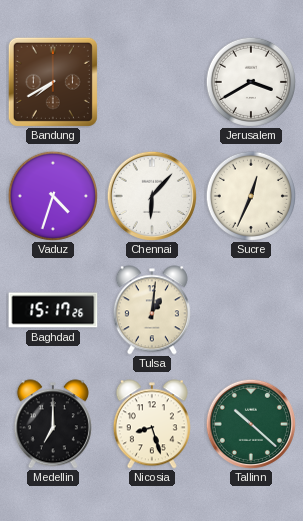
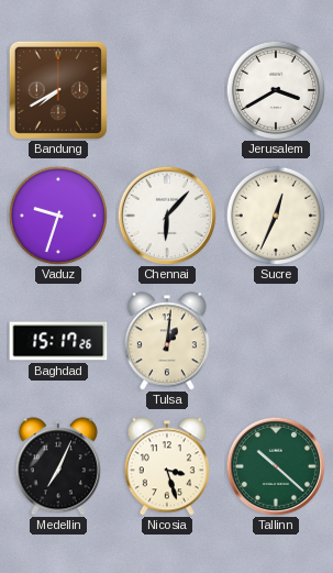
Vaduz: 4:33 -> 9:33 (57, 214)
Medellin: 7:00 -> 7:04 (58, 466)
Nicosia: 8:27 -> 3:27 (167, 466)
